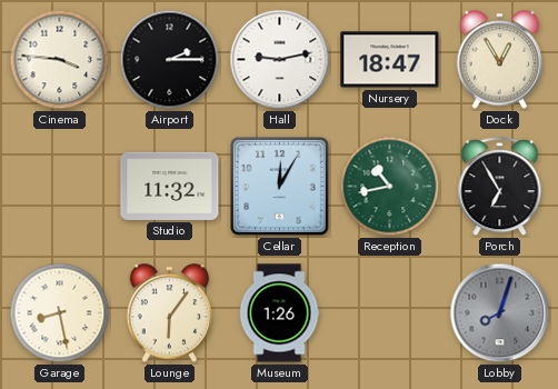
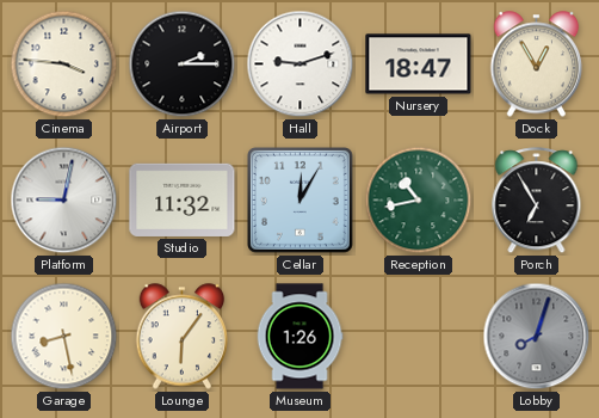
Hall: 9:13 -> 9:12 (301, 64)
Platform: none -> 9:02 (64, 201)
